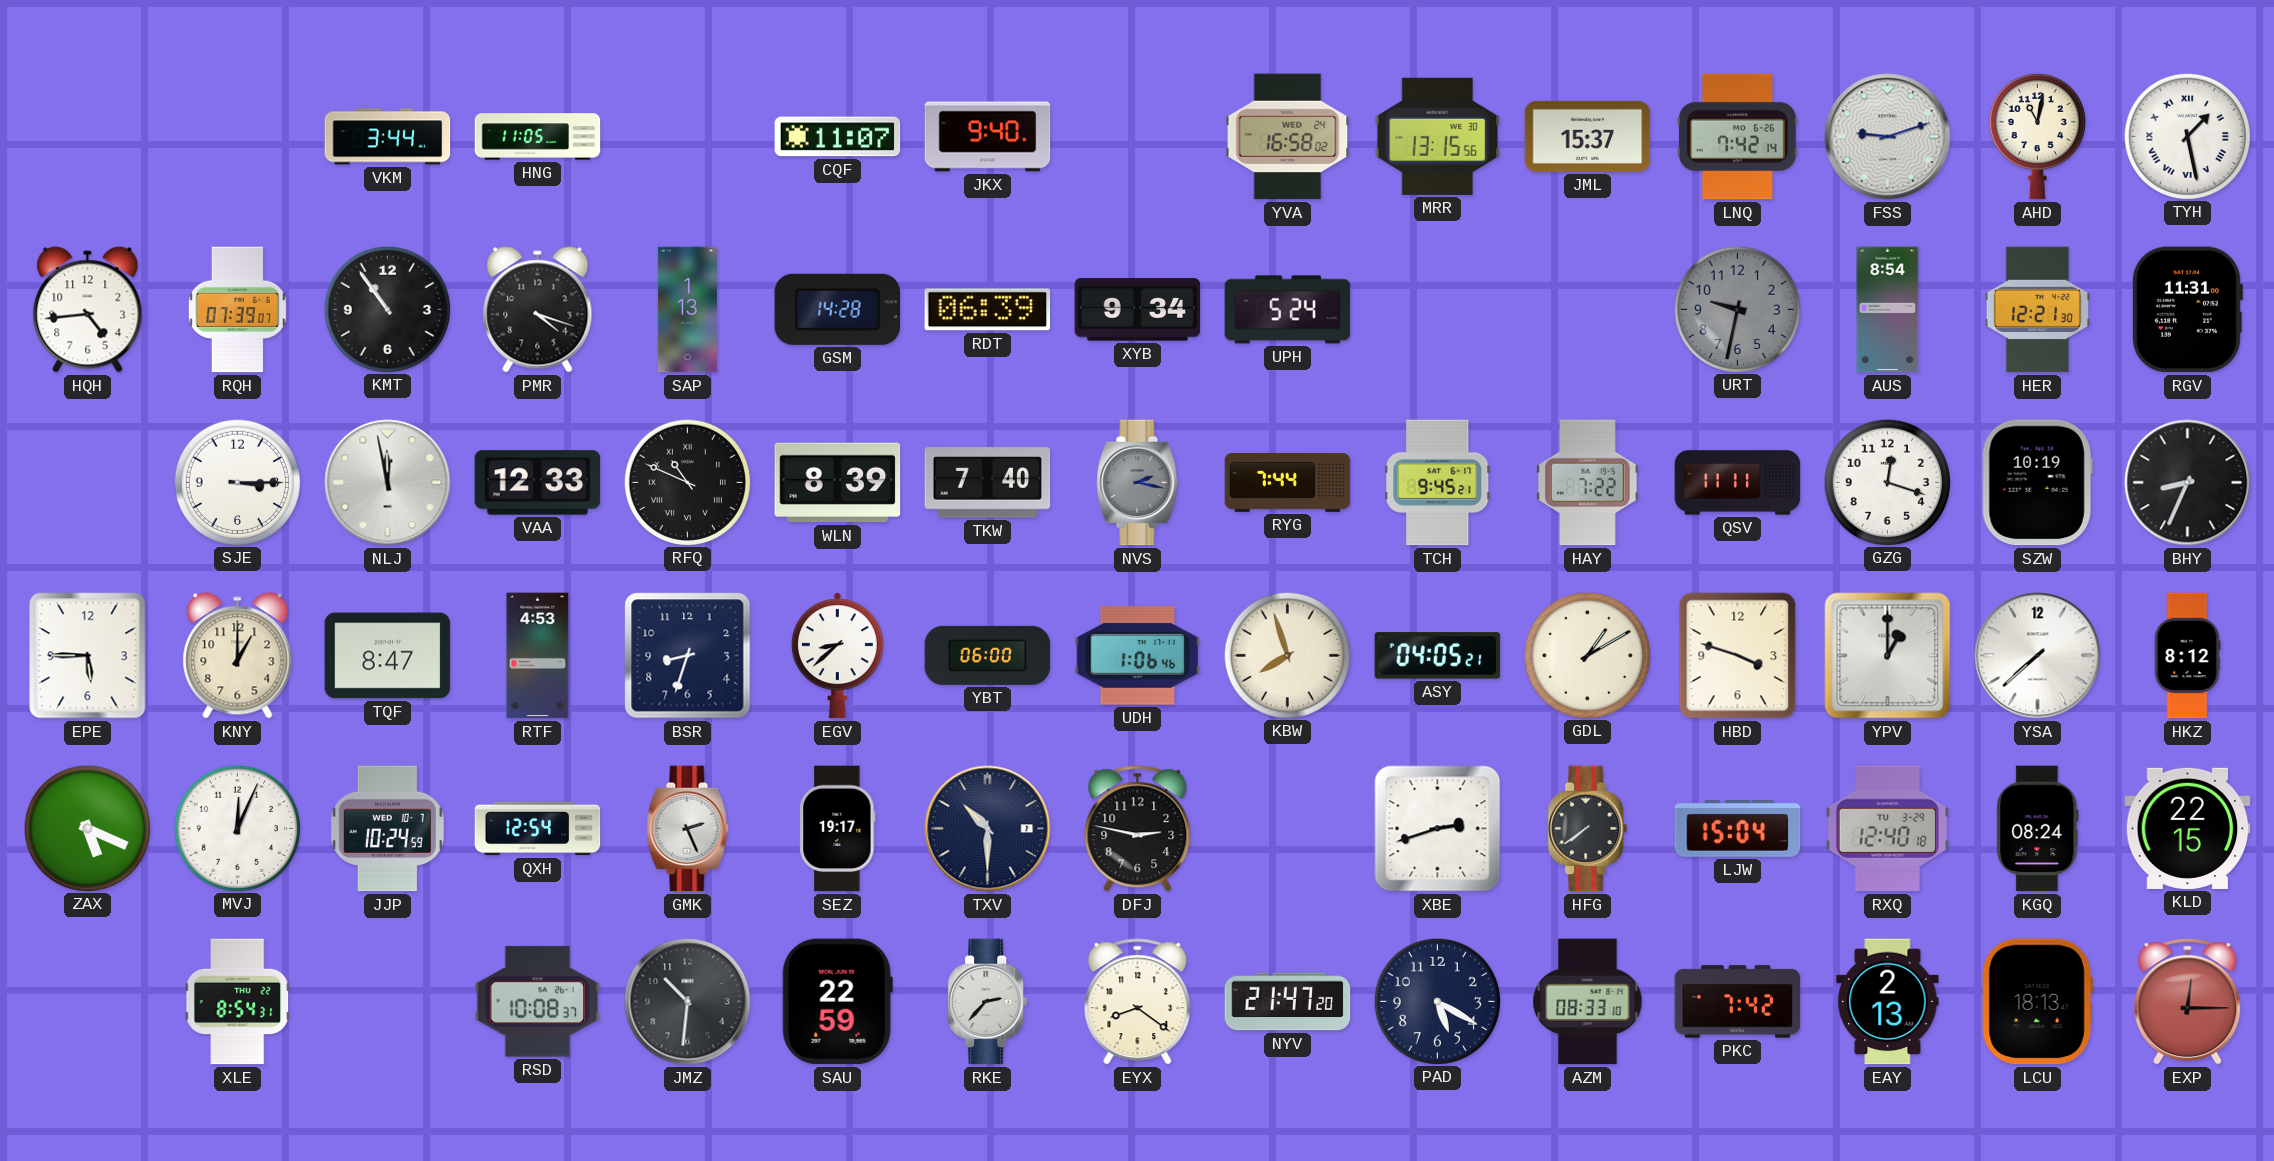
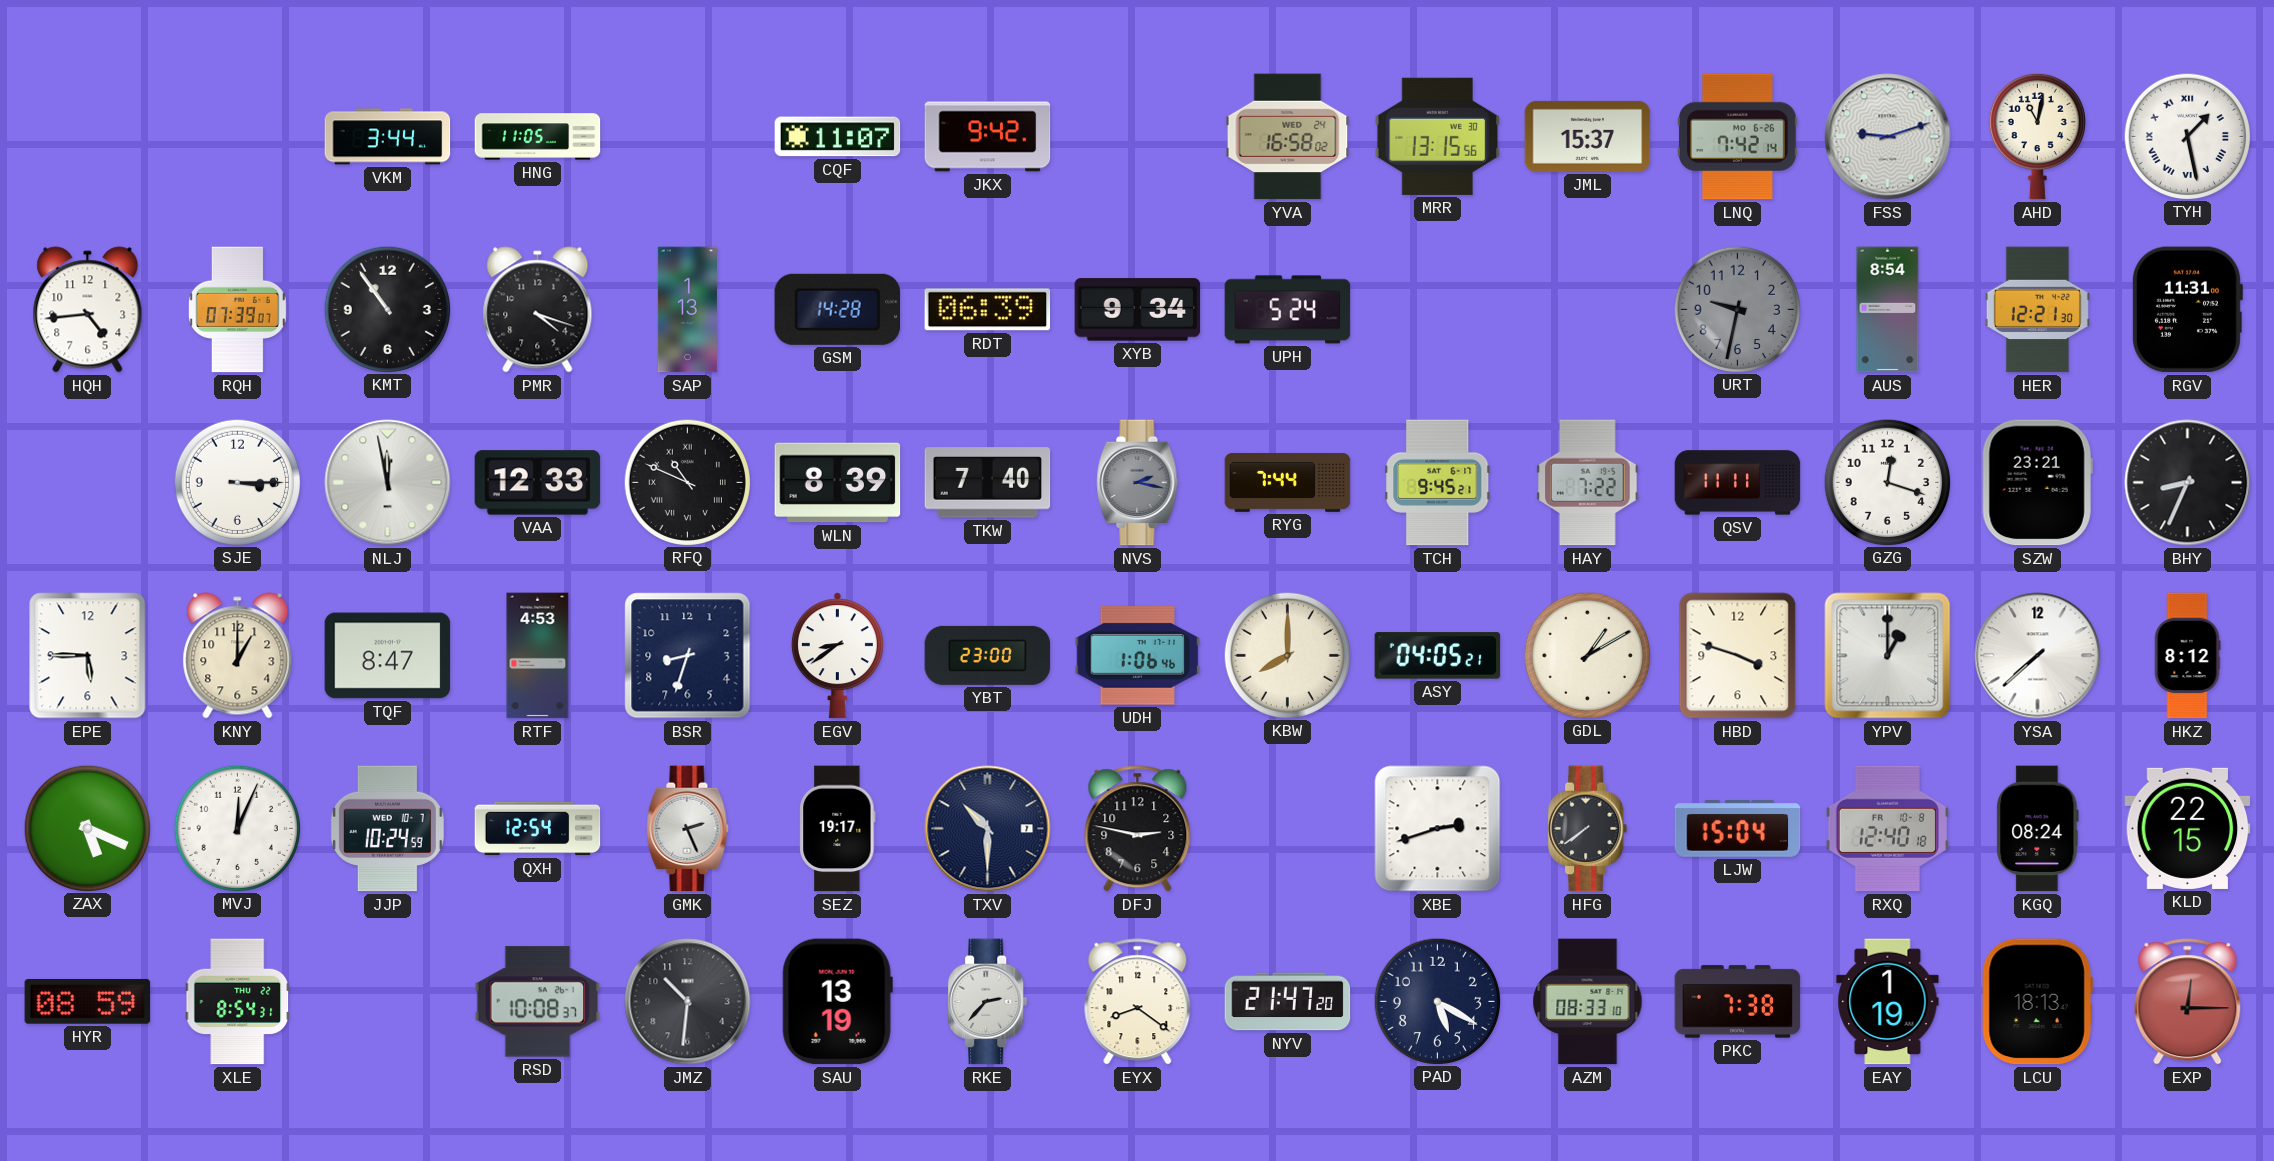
JKX: 9:40 -> 9:42 (988, 137)
SZW: 10:19 -> 23:21 (2037, 483)
EGV: 8:38 -> 8:39 (837, 656)
YBT: 06:00 -> 23:00 (988, 655)
KBW: 7:57 -> 8:00 (1287, 655)
RXQ date: TU 3-29 -> FR 10-8 (1887, 829)
HYR: none -> 08:59 (88, 1001)
SAU: 22:59 -> 13:19 (837, 1002)
PKC: 7:42 -> 7:38 (1738, 1002)
EAY: 2:13 -> 1:19 (1888, 1002)
